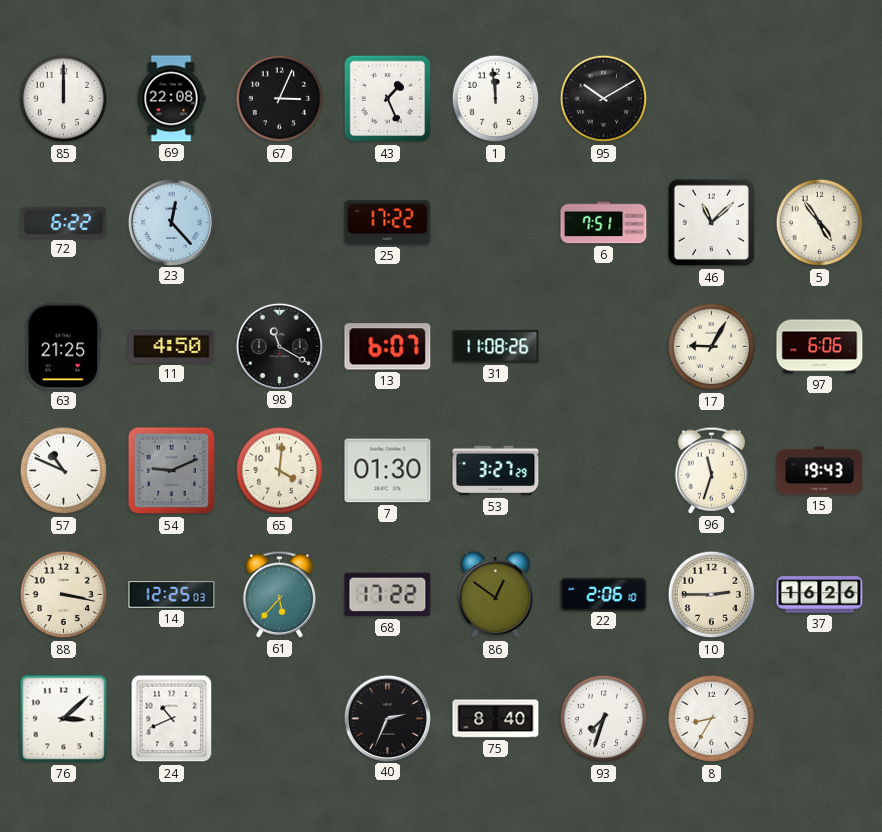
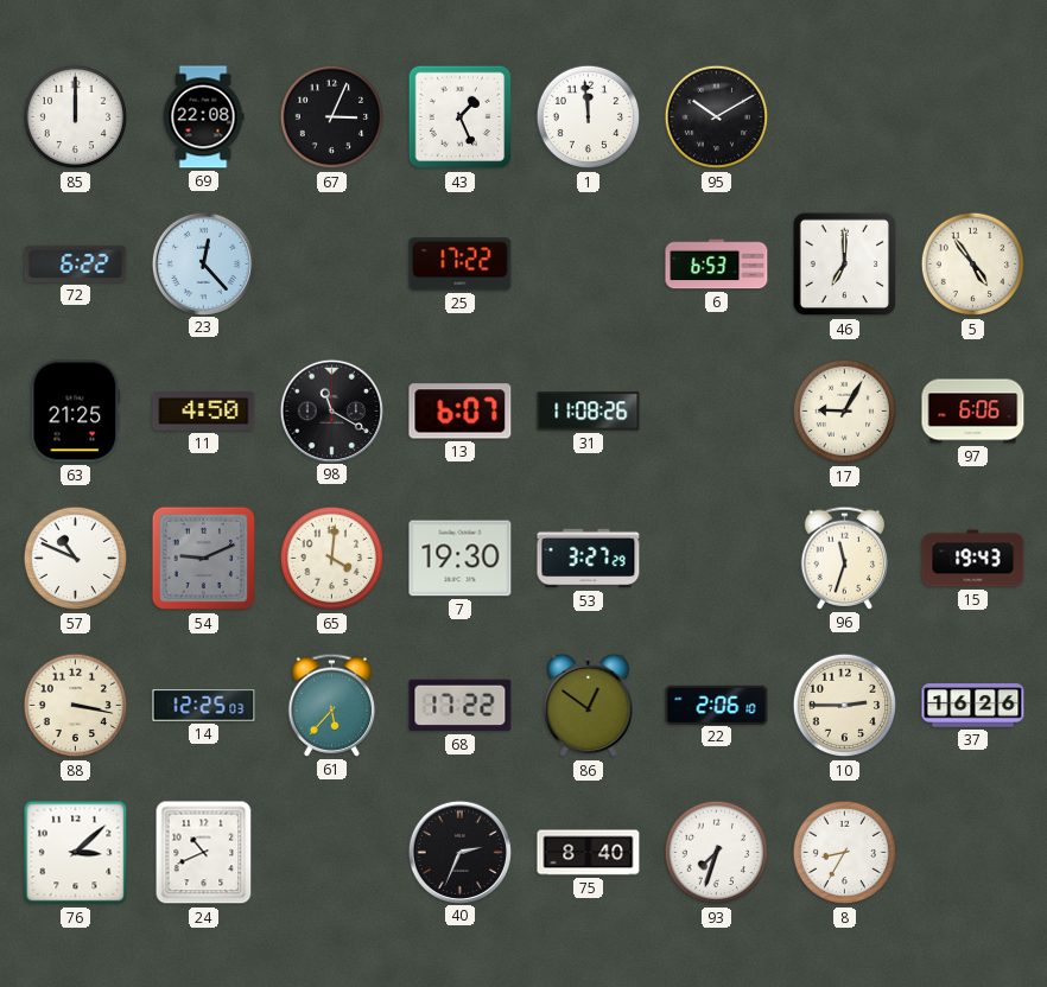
6: 7:51 -> 6:53 (717, 265)
46: 11:08 -> 7:00 (845, 265)
7: 01:30 -> 19:30 (461, 559)
